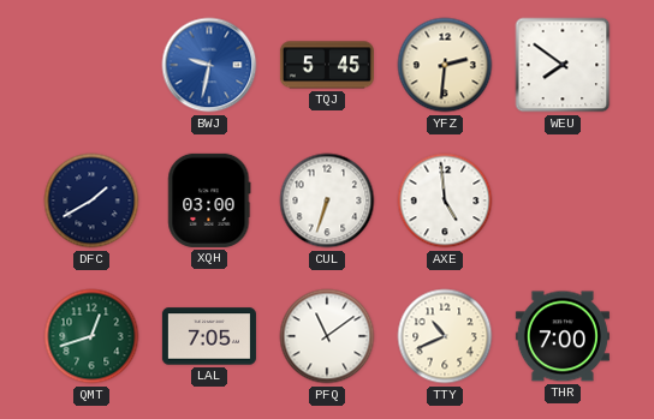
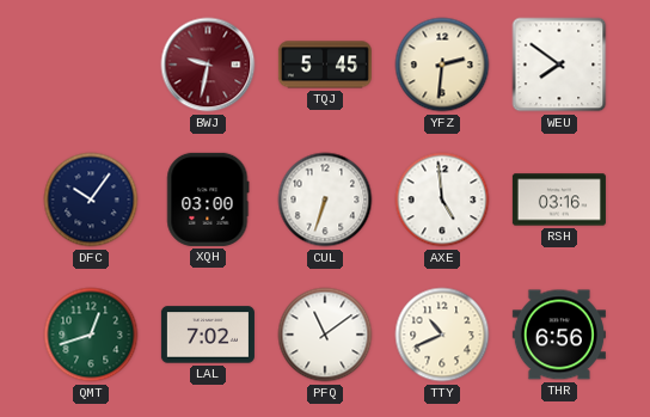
BWJ dial: blue -> burgundy (208, 65)
DFC: 1:40 -> 10:06 (91, 200)
RSH: none -> 03:16 (559, 200)
LAL: 7:05 -> 7:02 (208, 335)
THR: 7:00 -> 6:56 (559, 335)
